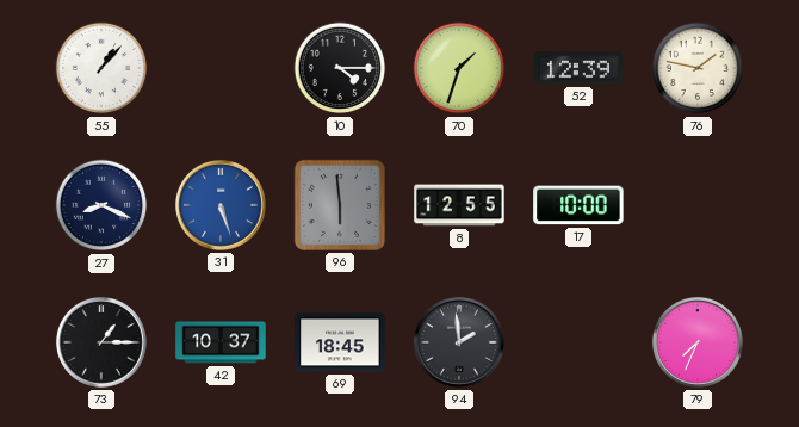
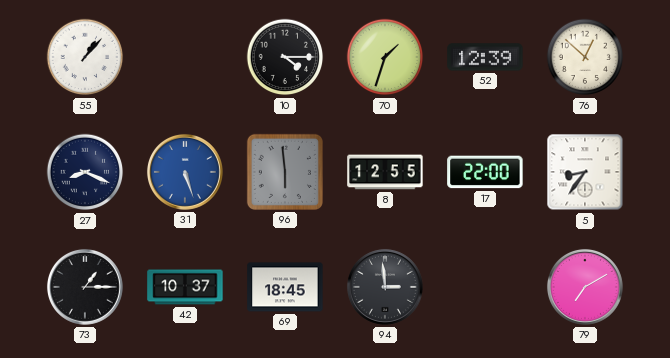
76: 1:47 -> 12:52 (585, 57)
17: 10:00 -> 22:00 (485, 172)
5: none -> 8:36 (585, 172)
94: 1:59 -> 2:59 (385, 287)
79: 7:34 -> 7:10 (585, 287)
